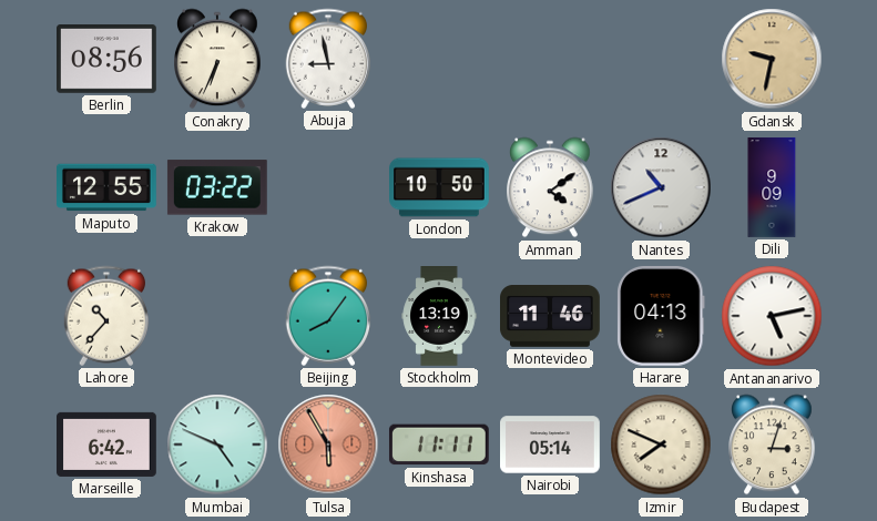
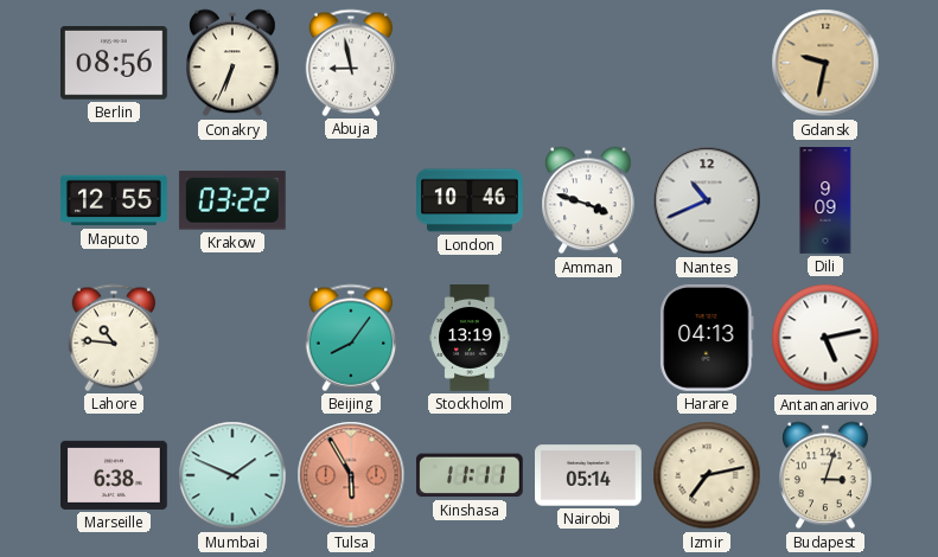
London: 10:50 -> 10:46 (471, 200)
Amman: 4:09 -> 3:48 (588, 200)
Lahore: 10:37 -> 10:46 (114, 338)
Montevideo: 11:46 -> none (551, 317)
Marseille: 6:42 -> 6:38 (115, 475)
Mumbai: 4:49 -> 1:49 (232, 475)
Izmir: 7:49 -> 7:13 (707, 475)
